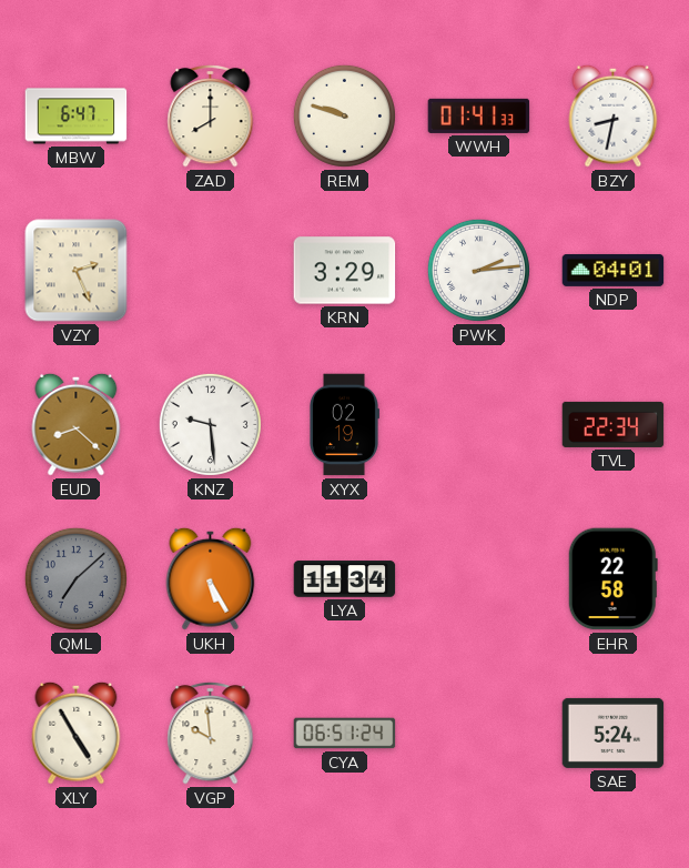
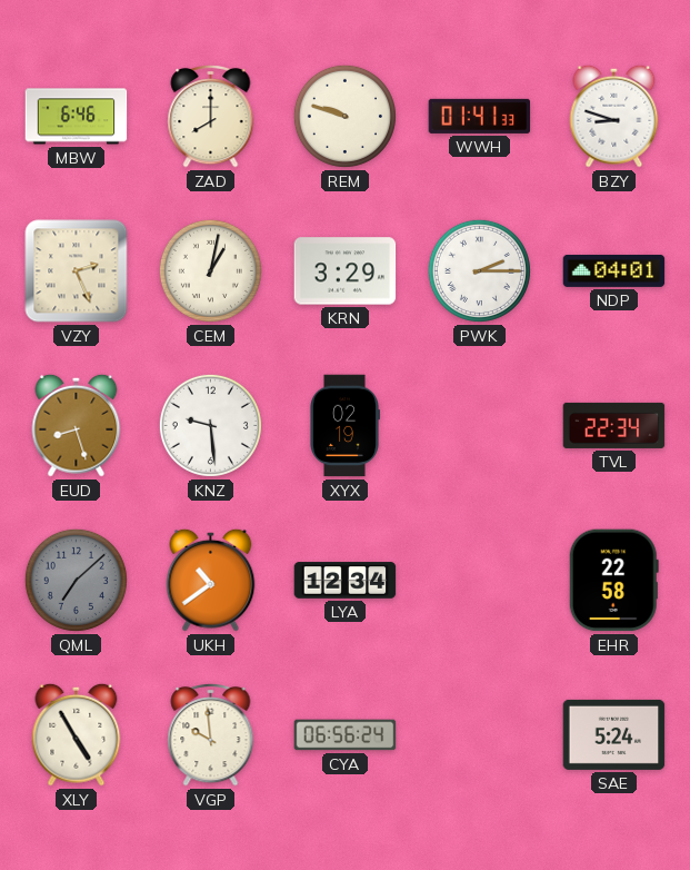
MBW: 6:47 -> 6:46 (77, 117)
BZY: 8:32 -> 8:48 (614, 116)
CEM: none -> 1:02 (210, 270)
PWK: 2:14 -> 2:15 (479, 270)
EUD: 8:22 -> 8:27 (77, 425)
UKH: 5:25 -> 10:39 (211, 580)
LYA: 11:34 -> 12:34 (346, 581)
CYA: 06:51 -> 06:56 (346, 735)
